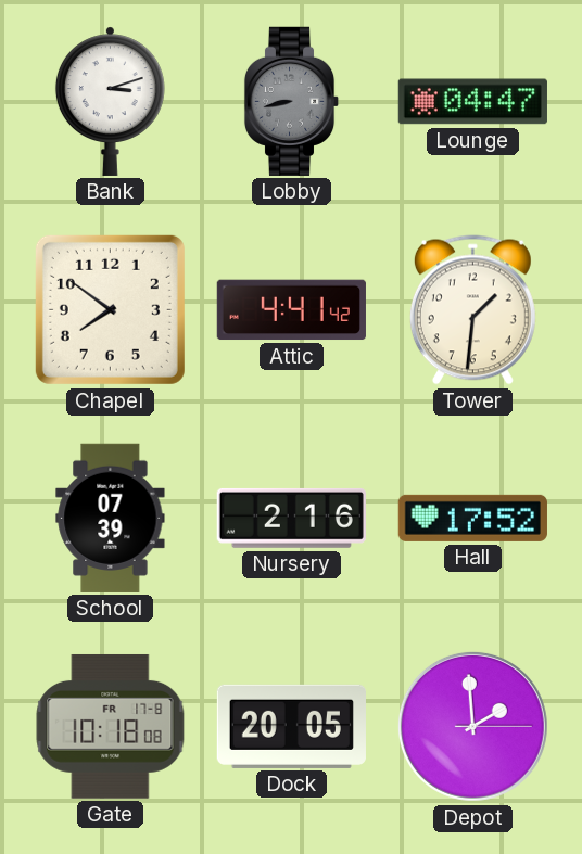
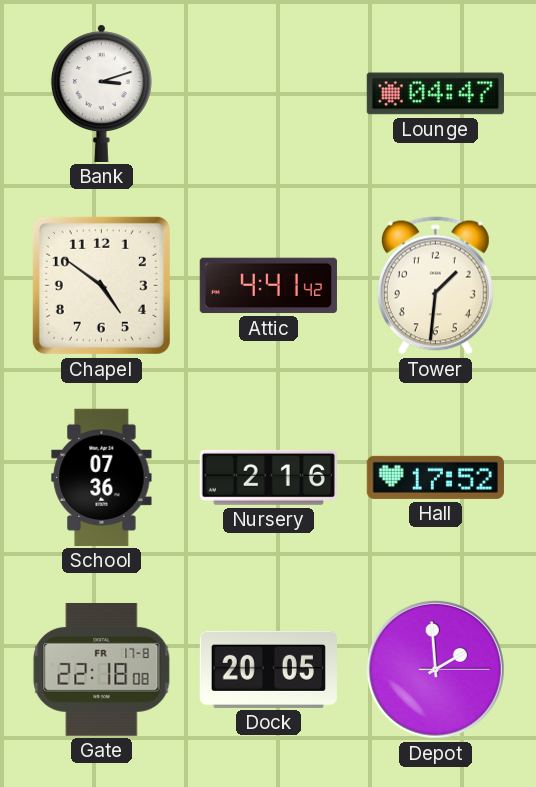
Lobby: 8:43 -> none (292, 101)
Chapel: 7:51 -> 4:51 (101, 285)
School: 07:39 -> 07:36 (102, 477)
Gate: 10:18 -> 22:18 (102, 669)
